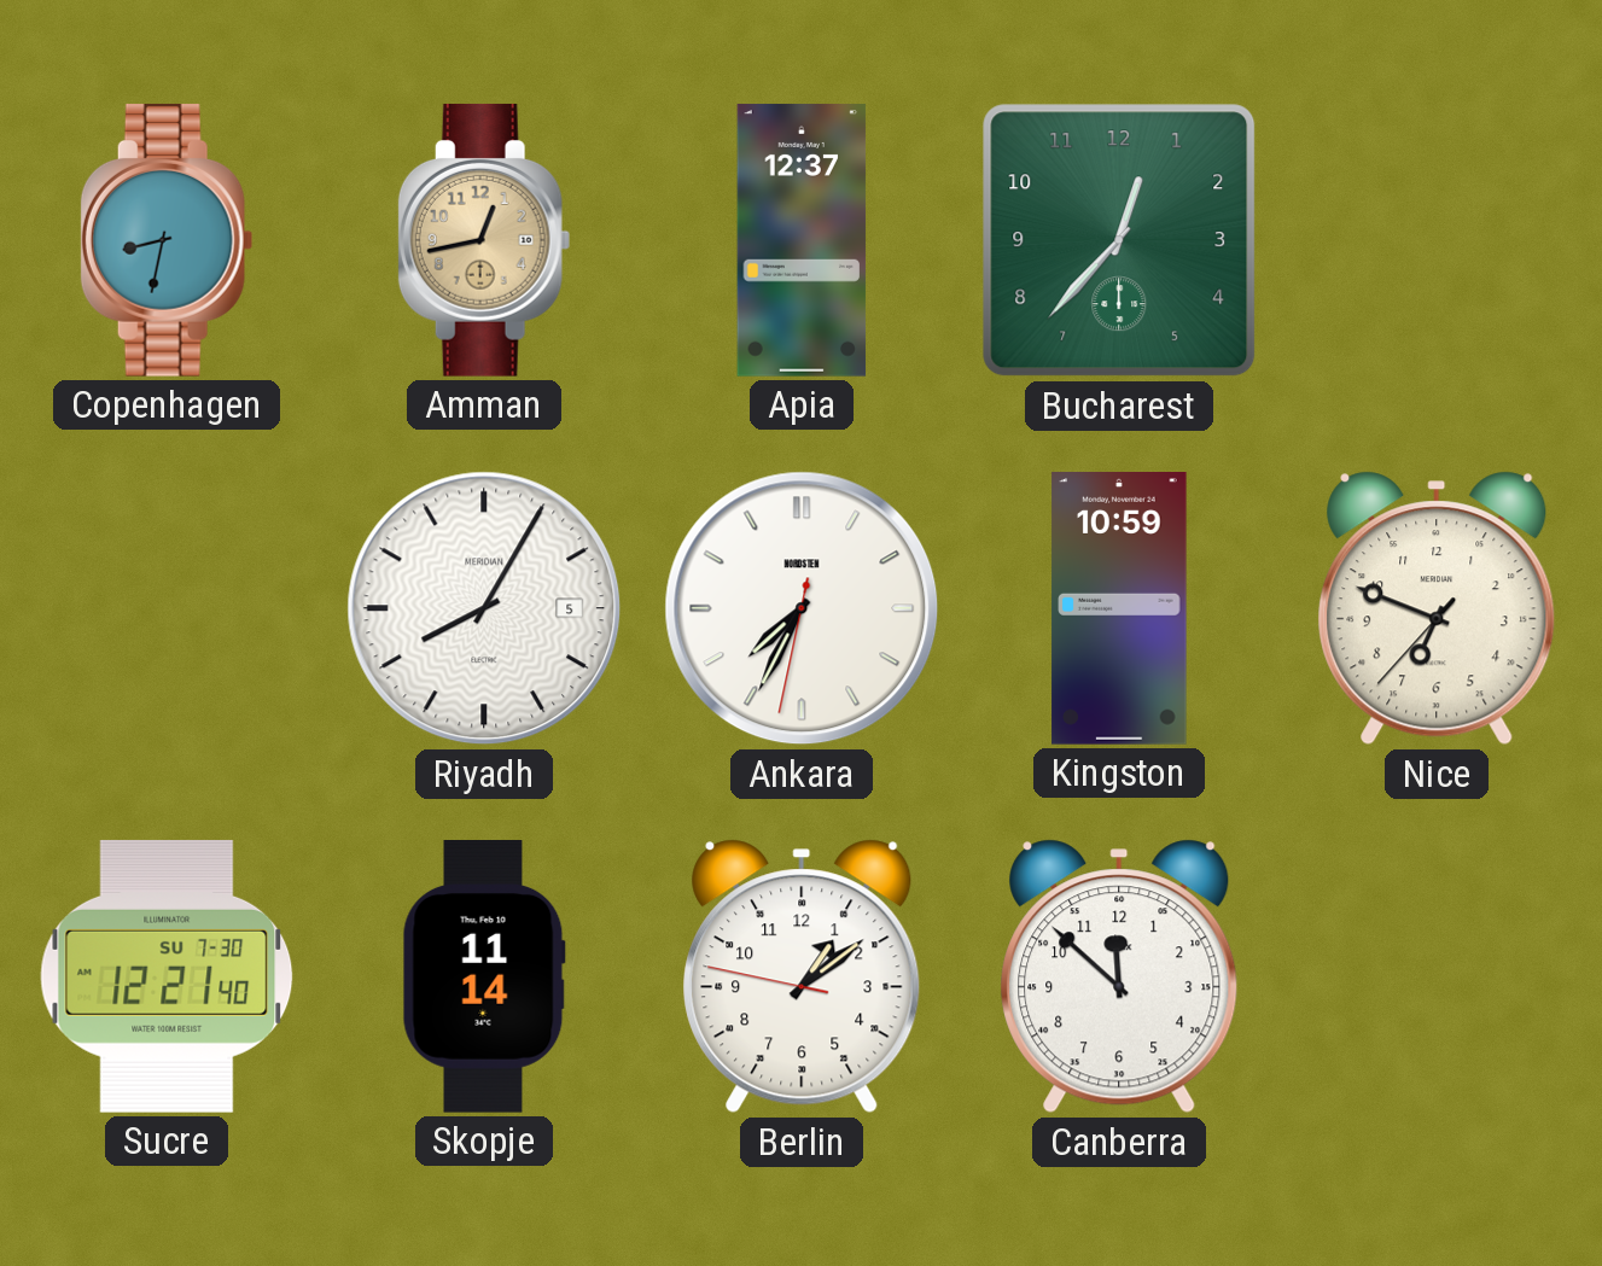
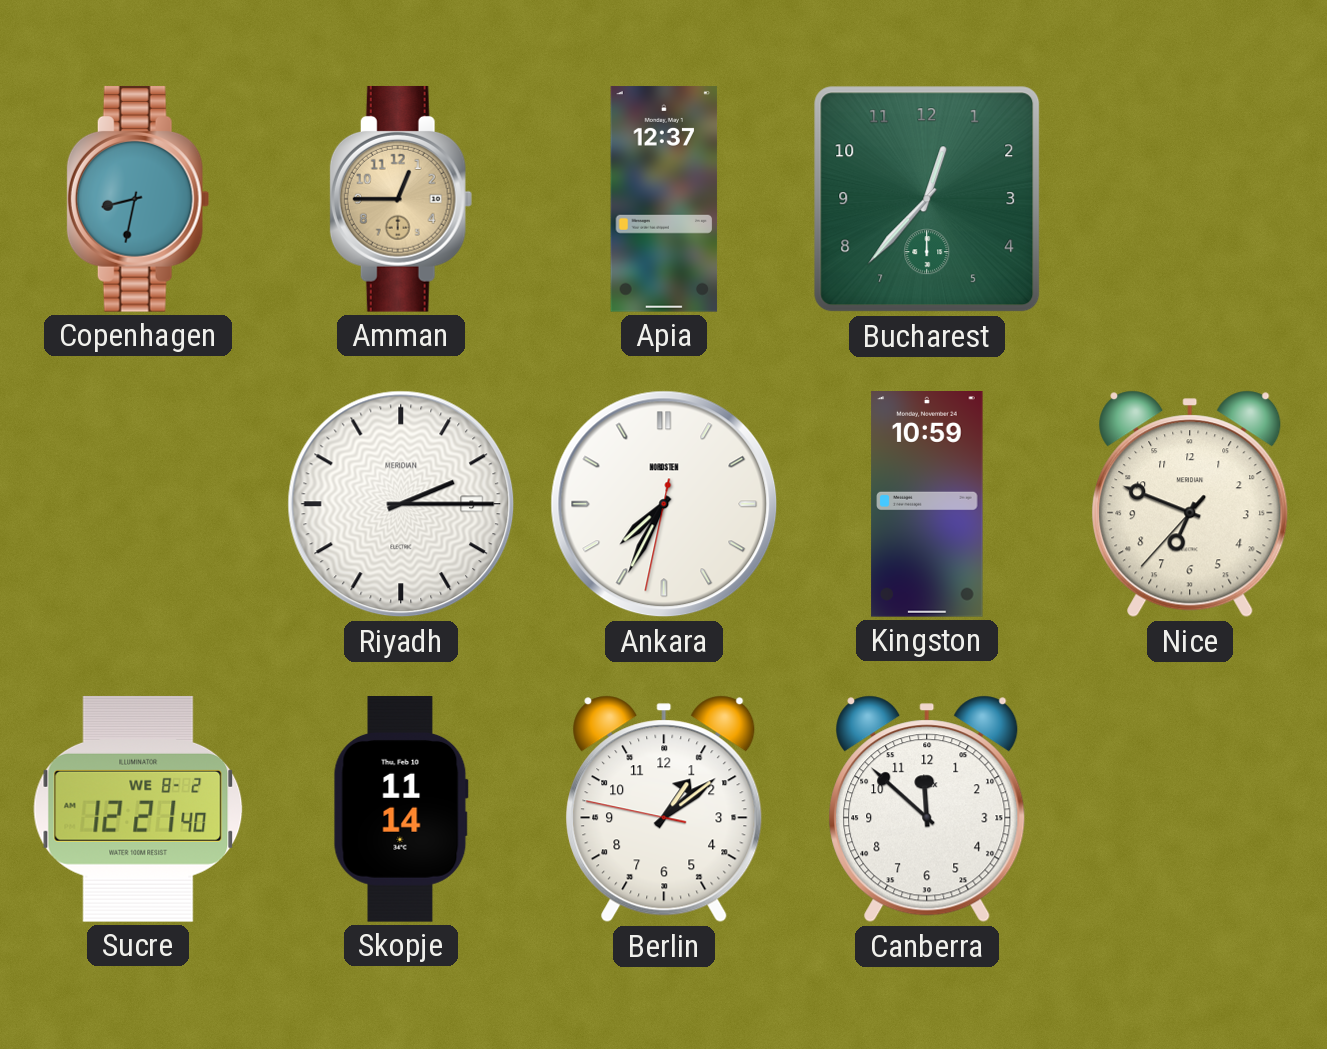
Amman: 12:43 -> 12:45 (401, 199)
Riyadh: 8:05 -> 2:15 (401, 504)
Sucre date: SU 7-30 -> WE 8-2 (138, 809)
